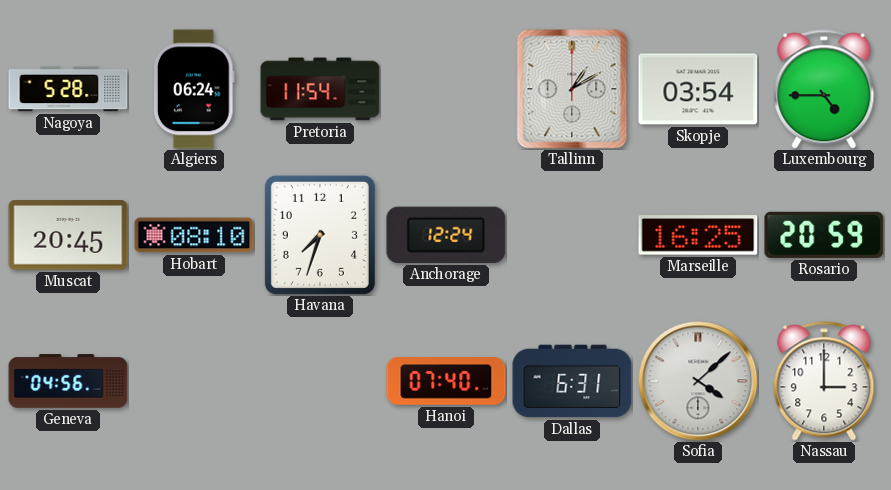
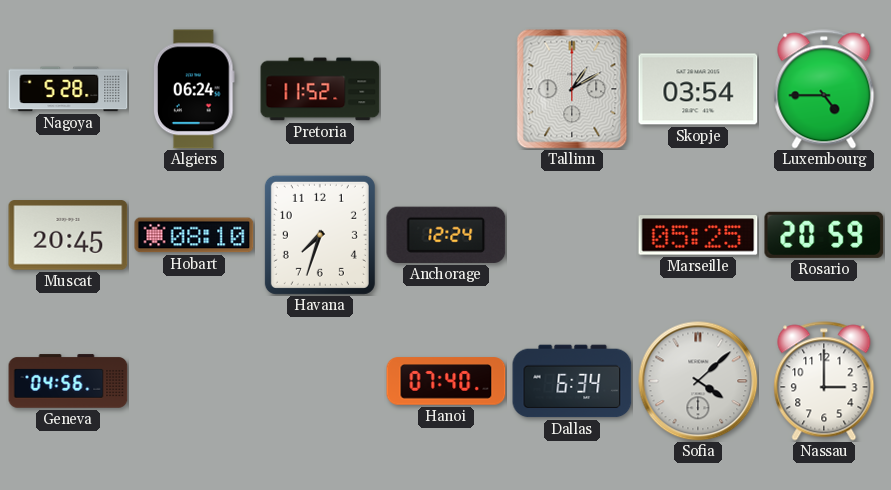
Pretoria: 11:54 -> 11:52 (320, 89)
Marseille: 16:25 -> 05:25 (698, 235)
Dallas: 6:31 -> 6:34 (572, 381)
